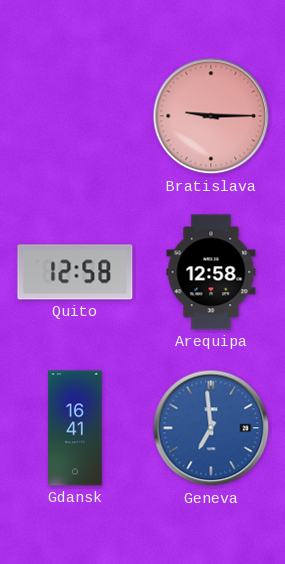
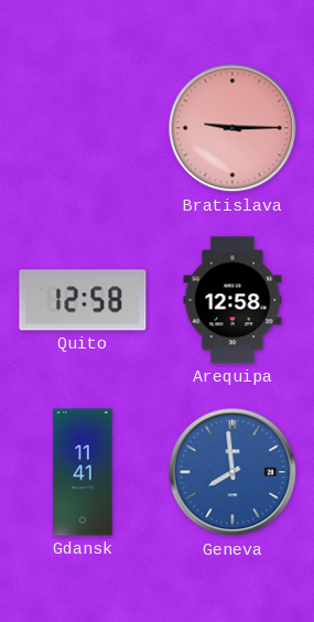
Gdansk: 16:41 -> 11:41 (83, 472)
Geneva: 6:59 -> 7:59 (232, 472)
